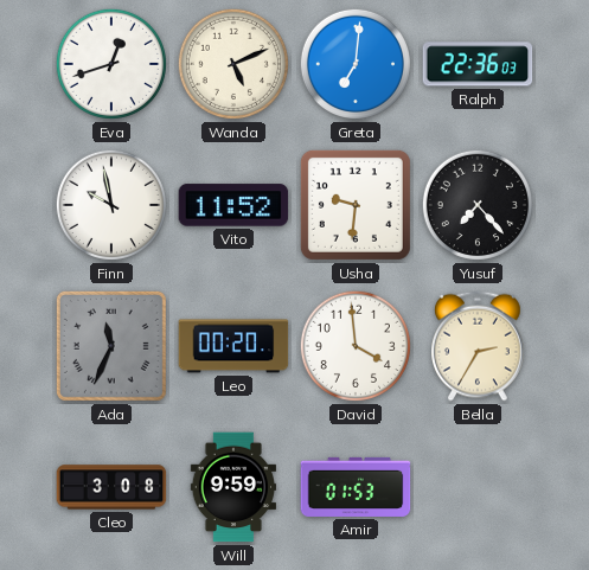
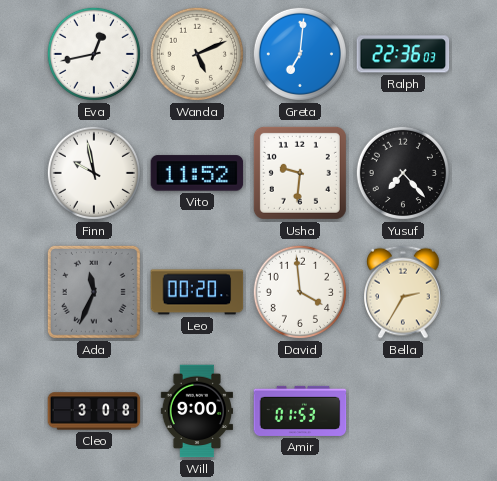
Eva: 12:42 -> 12:43 (94, 54)
Will: 9:59 -> 9:00 (196, 411)
